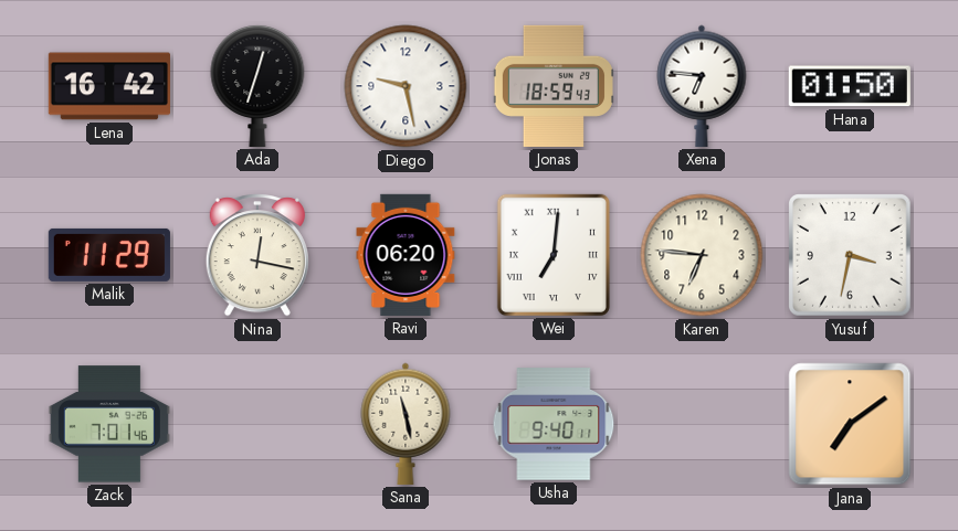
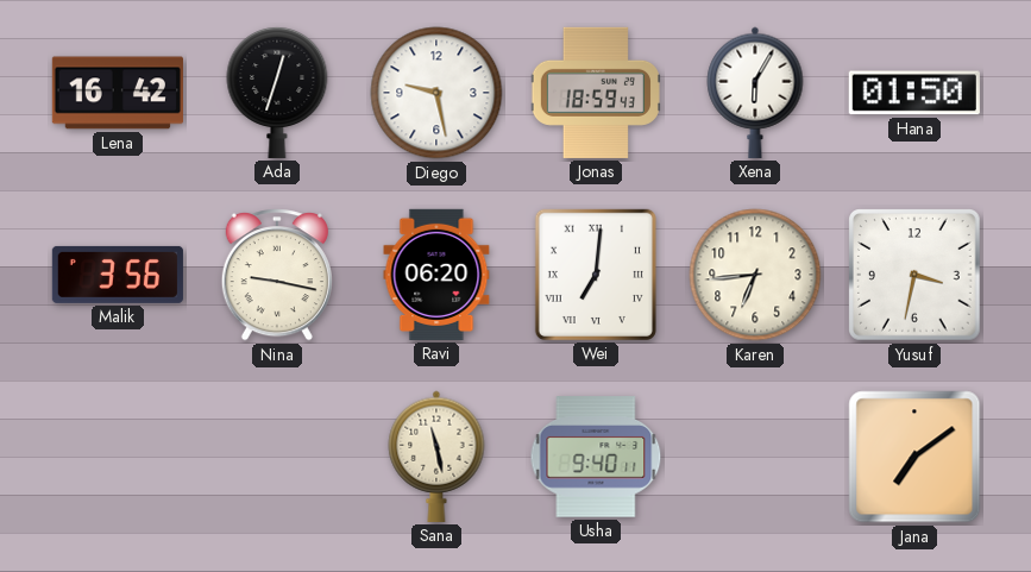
Xena: 6:46 -> 6:05 (755, 93)
Malik: 11:29 -> 3:56 (118, 275)
Nina: 12:17 -> 9:17 (277, 276)
Karen: 6:46 -> 6:44 (755, 275)
Zack: 7:01 -> none (109, 424)
